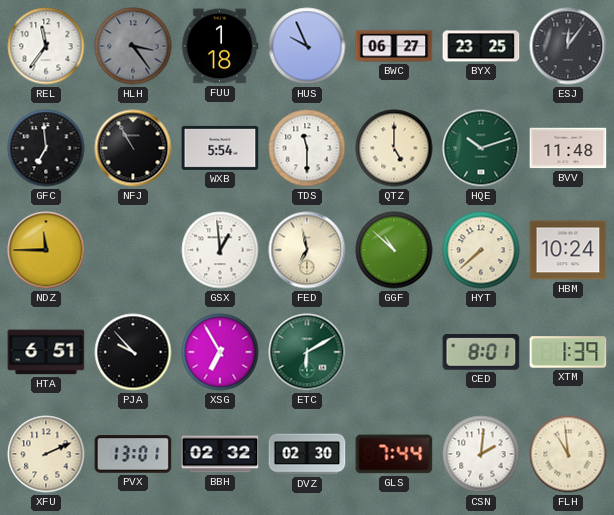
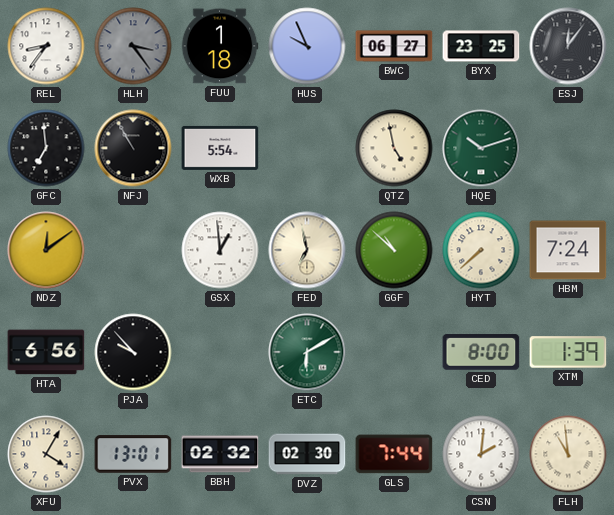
REL: 11:36 -> 8:36 (46, 46)
TDS: 11:30 -> none (307, 148)
QTZ: 5:00 -> 4:58 (394, 148)
BVV: 11:48 -> none (568, 148)
NDZ: 11:45 -> 12:09 (46, 250)
HBM: 10:24 -> 7:24 (568, 250)
HTA: 6:51 -> 6:56 (46, 352)
XSG: 6:55 -> none (220, 352)
CED: 8:01 -> 8:00 (481, 352)
XFU: 2:11 -> 4:05 (46, 454)
